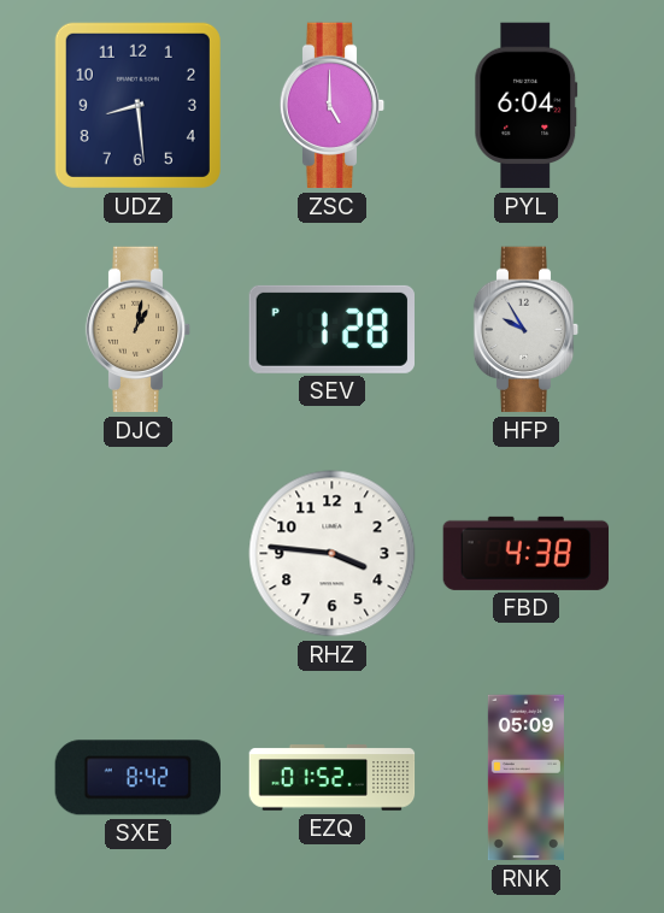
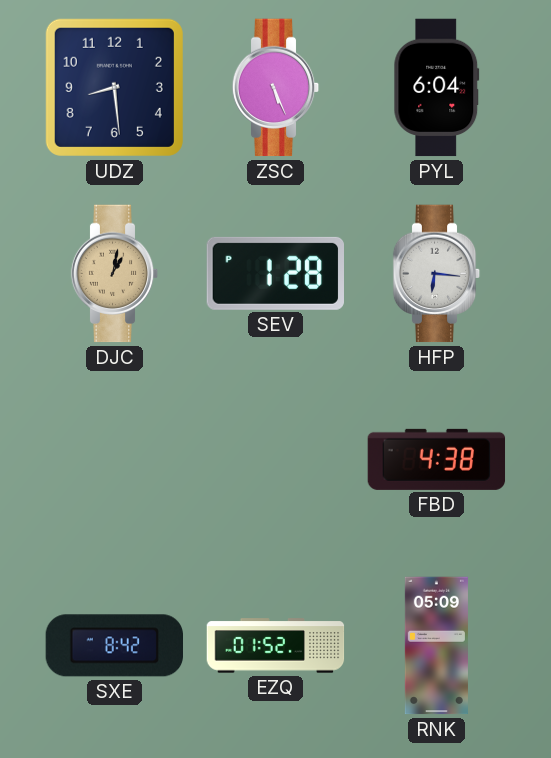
ZSC: 5:00 -> 5:26 (276, 88)
HFP: 9:55 -> 6:16 (437, 274)
RHZ: 3:46 -> none (333, 554)
